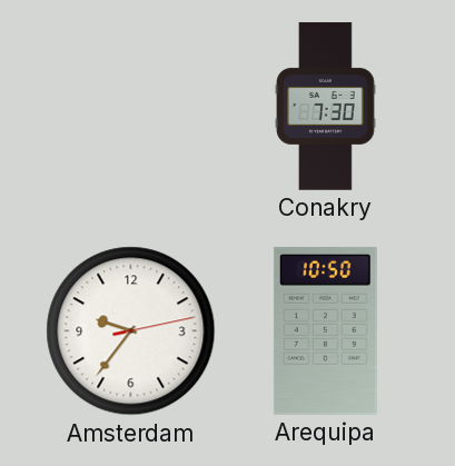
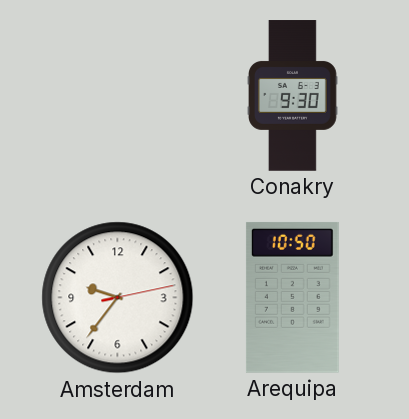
Conakry: 7:30 -> 9:30 (293, 96)
